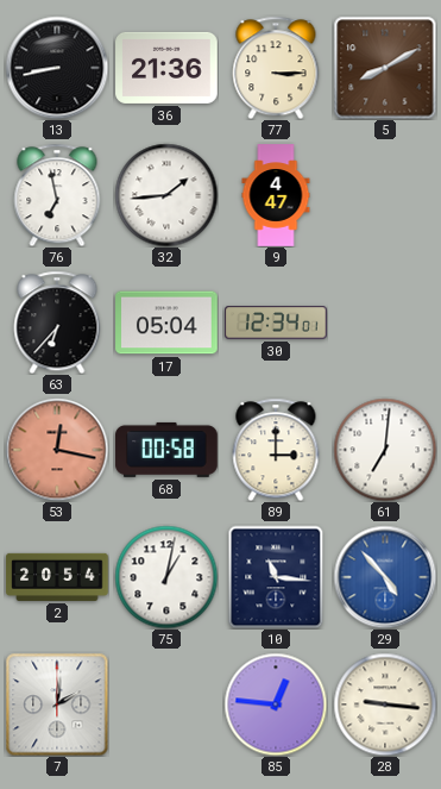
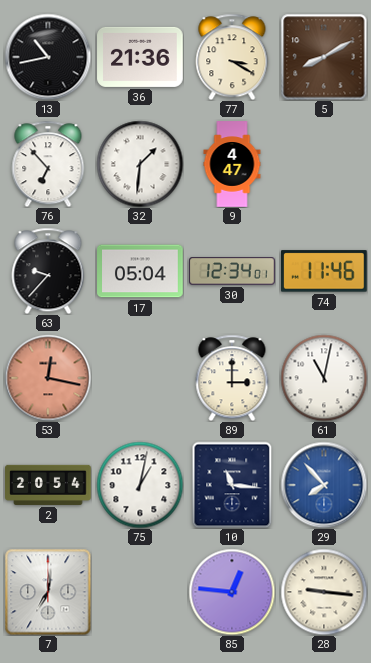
13: 8:43 -> 10:43 (48, 57)
77: 3:15 -> 3:20 (232, 57)
76: 6:58 -> 6:53 (48, 164)
32: 1:44 -> 1:31 (140, 164)
63: 6:37 -> 9:37 (48, 271)
74: none -> 11:46 (325, 271)
68: 00:58 -> none (166, 450)
61: 7:01 -> 11:02 (324, 378)
29: 4:53 -> 7:53 (324, 485)
7: 2:01 -> 7:01 (48, 592)
